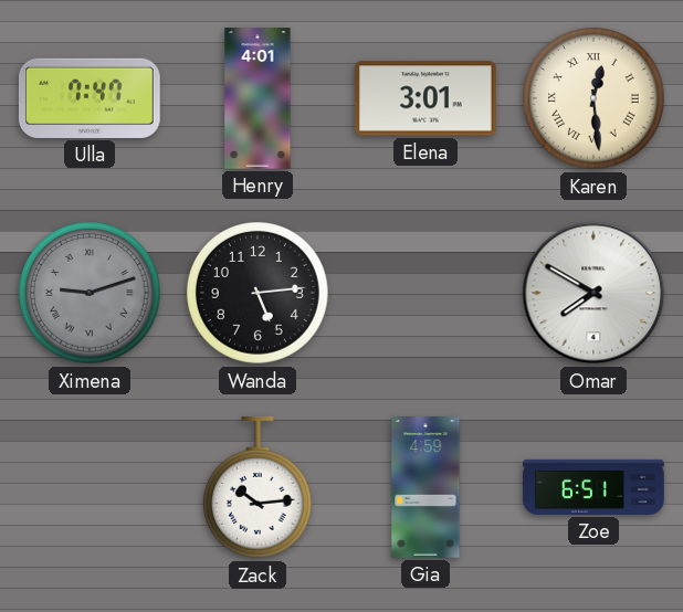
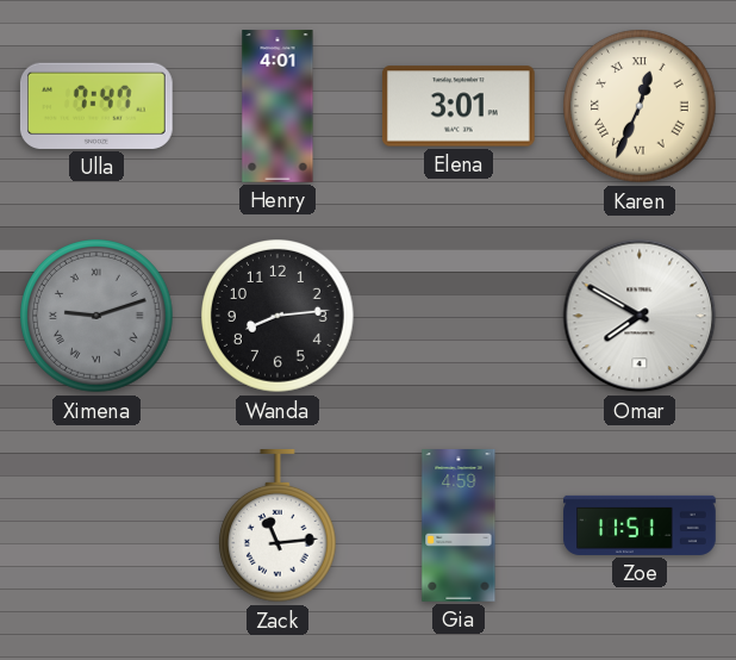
Karen: 12:29 -> 12:34 (641, 107)
Wanda: 5:14 -> 8:14 (279, 317)
Zack: 10:14 -> 11:14 (277, 527)
Zoe: 6:51 -> 11:51 (640, 525)
